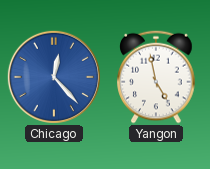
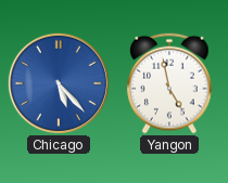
Chicago: 12:23 -> 5:23 (59, 83)
